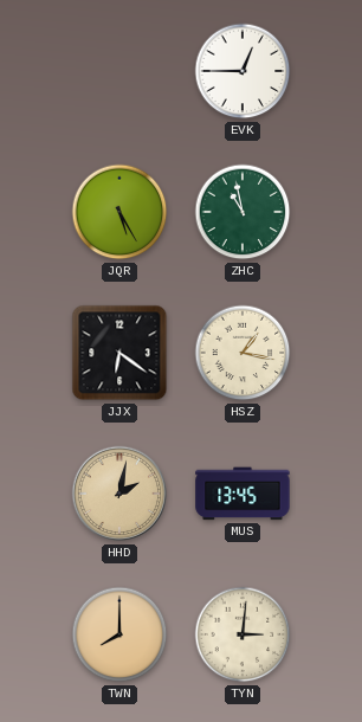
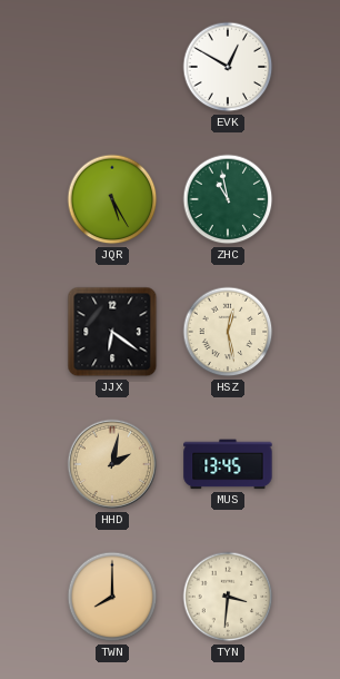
EVK: 12:45 -> 12:50 (228, 67)
HSZ: 1:17 -> 12:28 (228, 332)
TYN: 3:01 -> 3:31 (228, 597)
